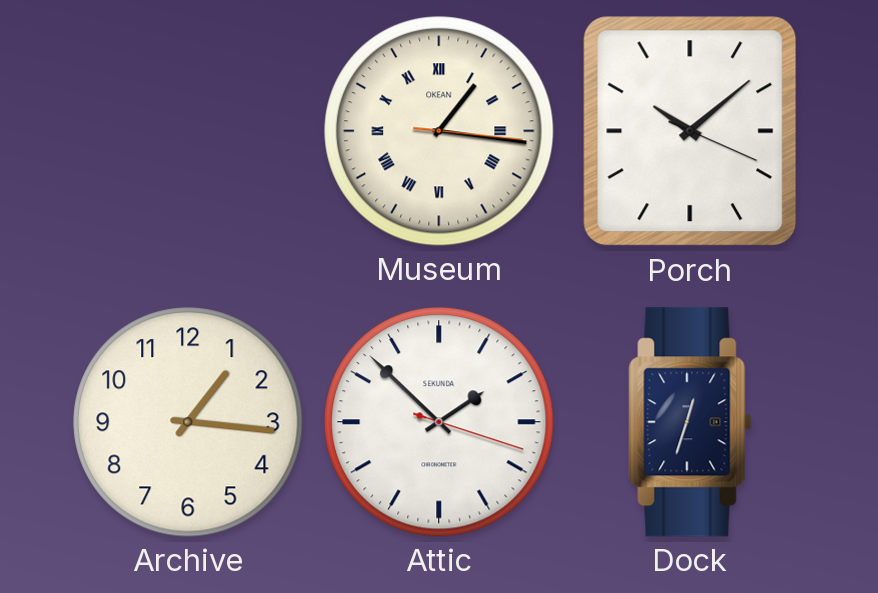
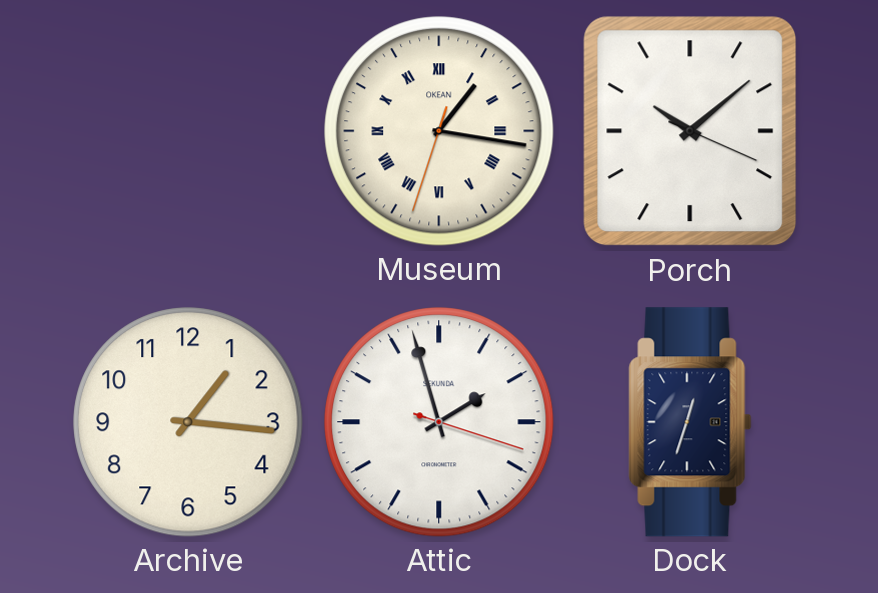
Museum: 1:16:16 -> 1:16:33 (439, 131)
Attic: 1:52 -> 1:57 (439, 422)
